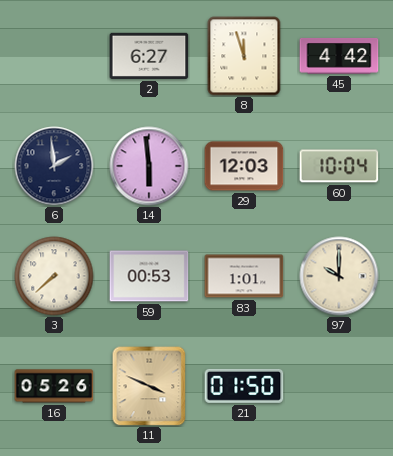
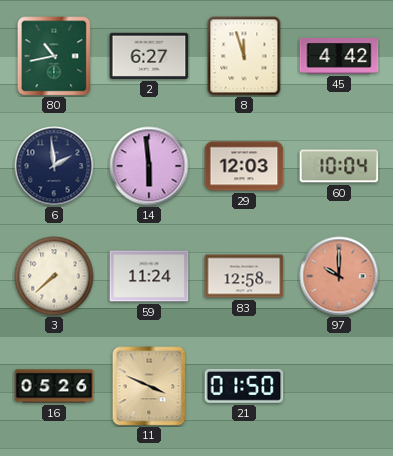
80: none -> 10:43 (54, 56)
59: 00:53 -> 11:24 (149, 276)
83: 1:01 -> 12:58 (244, 276)
97 dial: cream -> salmon (339, 276)
